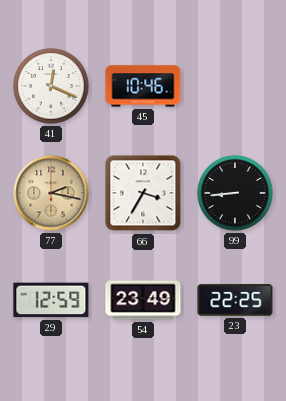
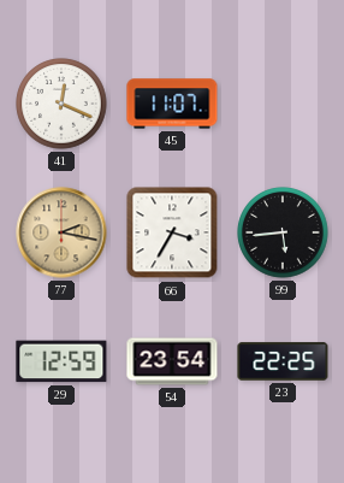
45: 10:46 -> 11:07 (172, 104)
99: 8:44 -> 5:44 (283, 232)
54: 23:49 -> 23:54 (172, 361)
